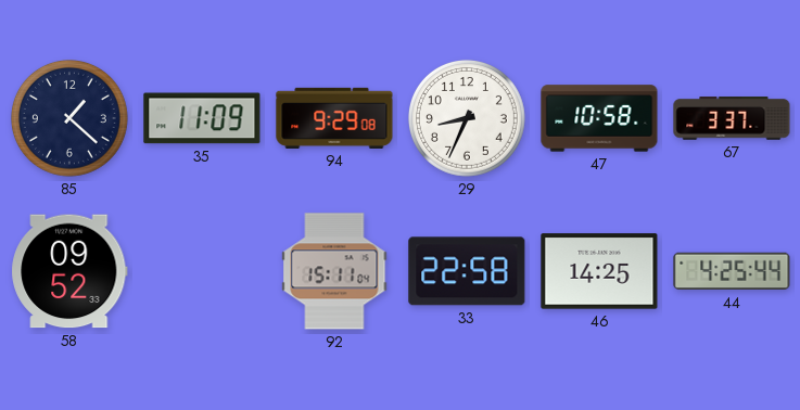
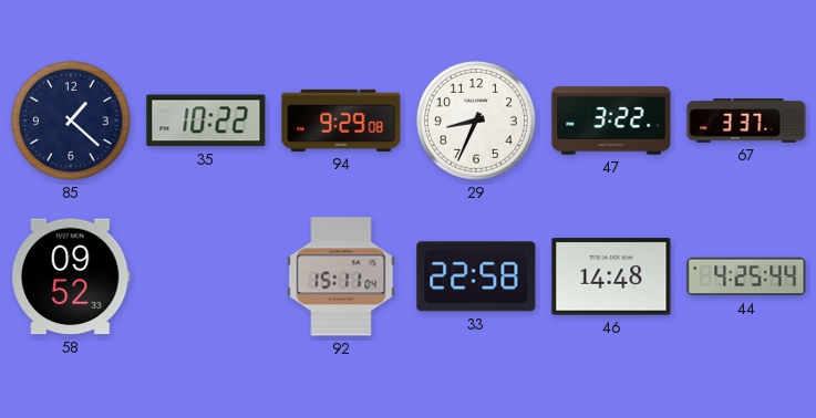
35: 11:09 -> 10:22 (206, 121)
47: 10:58 -> 3:22 (611, 121)
46: 14:25 -> 14:48 (611, 276)
